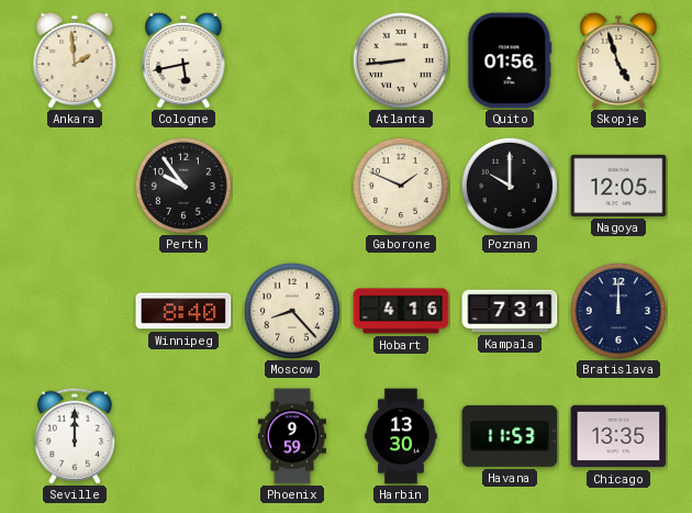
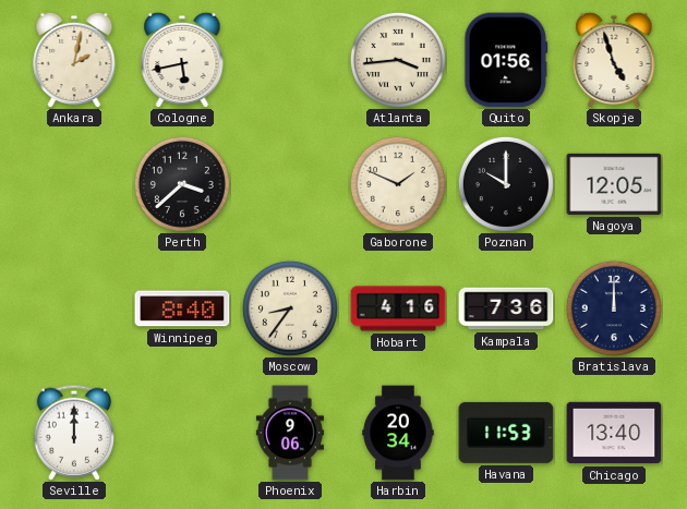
Ankara: 1:59 -> 2:02 (74, 60)
Atlanta: 8:44 -> 3:44 (398, 60)
Perth: 9:54 -> 3:38 (182, 184)
Moscow: 8:23 -> 8:36 (290, 308)
Kampala: 7:31 -> 7:36 (506, 308)
Phoenix: 9:59 -> 9:06 (290, 433)
Harbin: 13:30 -> 20:34 (398, 433)
Chicago: 13:35 -> 13:40 (614, 433)
